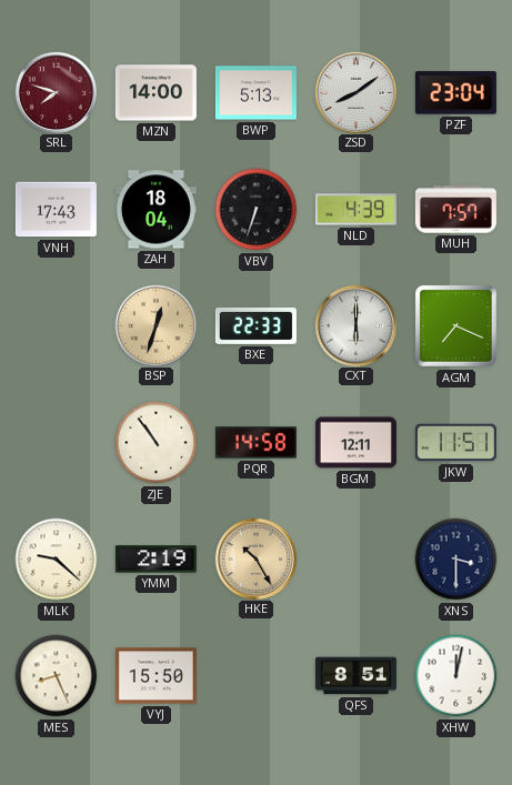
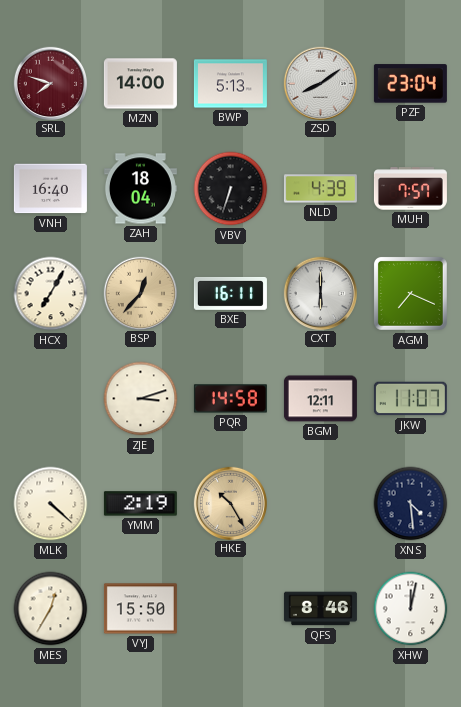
VNH: 17:43 -> 16:40 (50, 189)
HCX: none -> 7:05 (51, 294)
BSP: 12:33 -> 12:37 (140, 293)
BXE: 22:33 -> 16:11 (230, 293)
ZJE: 10:54 -> 3:12 (141, 399)
JKW: 11:51 -> 11:07 (410, 399)
MLK: 9:22 -> 4:22 (51, 504)
XNS: 3:30 -> 4:29 (411, 504)
MES: 8:26 -> 12:35 (51, 609)
QFS: 8:51 -> 8:46 (320, 609)
